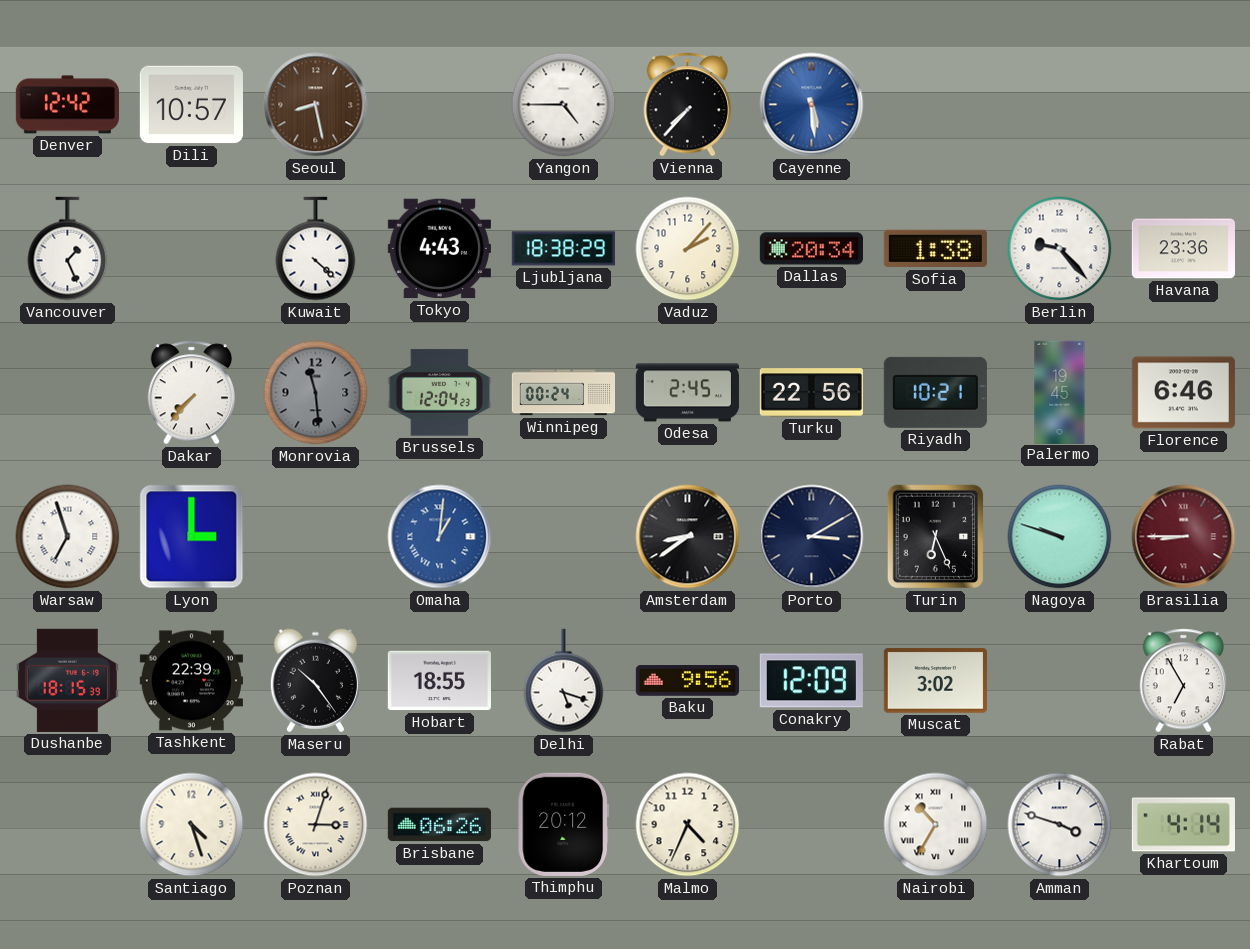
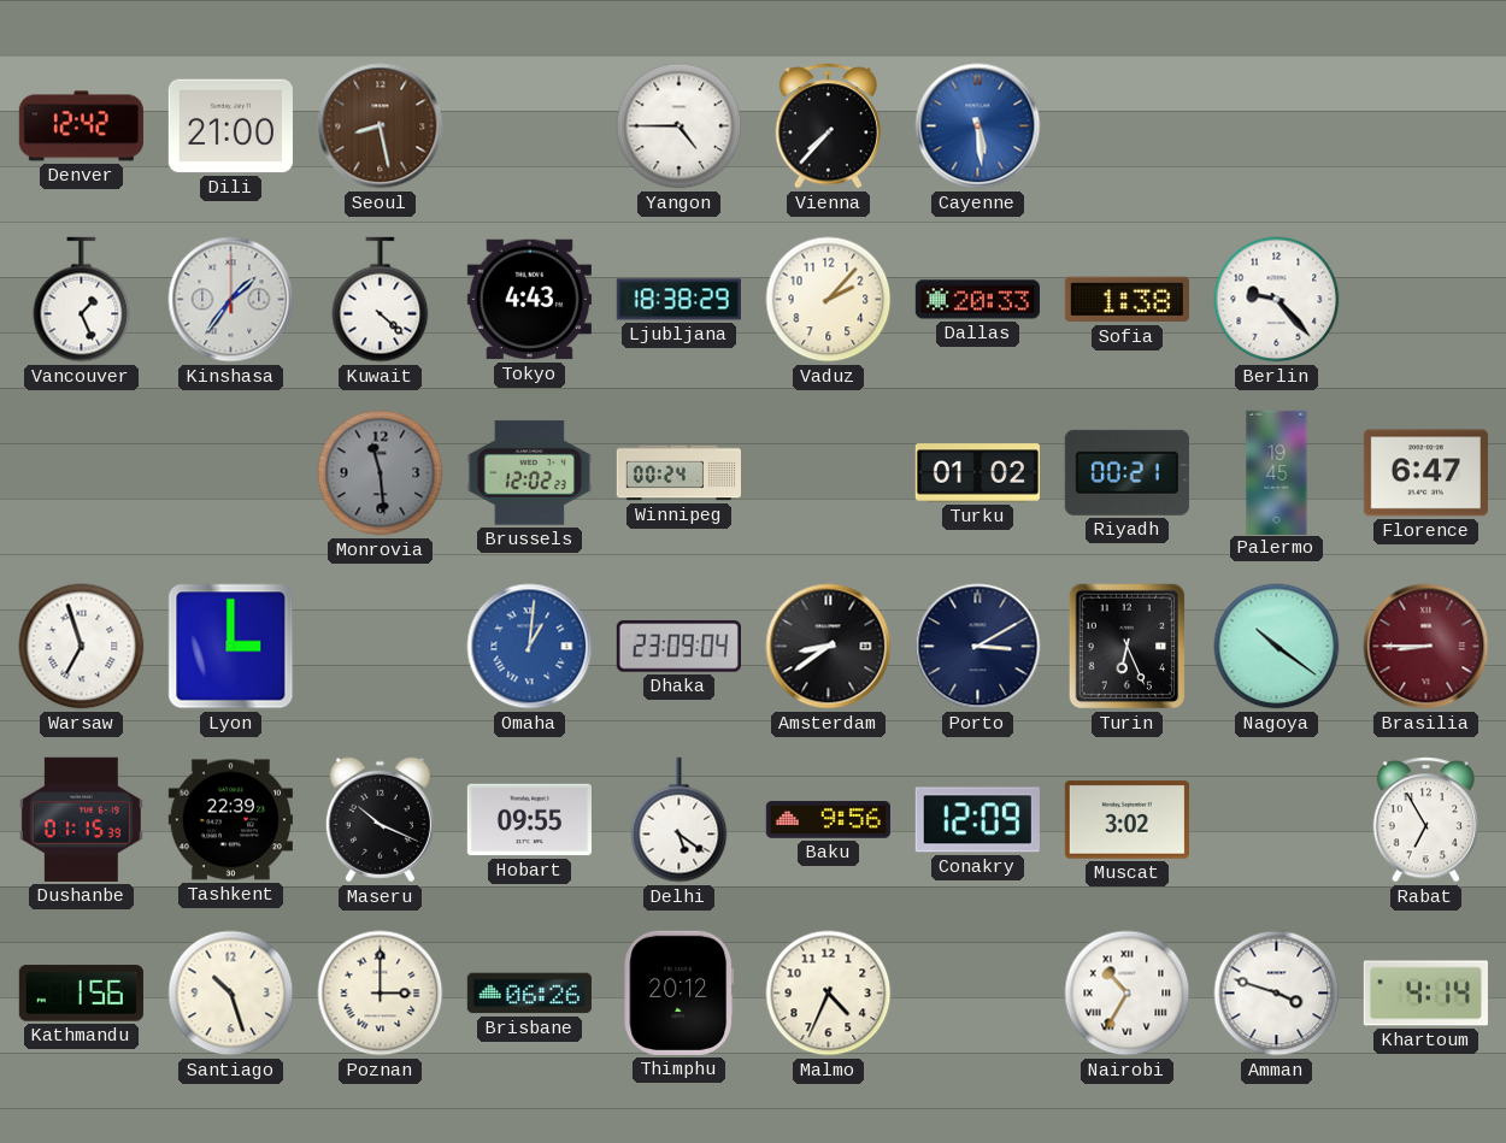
Dili: 10:57 -> 21:00 (230, 126)
Kinshasa: none -> 1:36 (231, 300)
Dallas: 20:34 -> 20:33 (977, 300)
Havana: 23:36 -> none (1183, 249)
Dakar: 7:37 -> none (191, 393)
Brussels: 12:04 -> 12:02 (529, 473)
Odesa: 2:45 -> none (687, 393)
Turku: 22:56 -> 01:02 (977, 473)
Riyadh: 10:21 -> 00:21 (1126, 472)
Florence: 6:46 -> 6:47 (1425, 473)
Dhaka: none -> 23:09 (678, 647)
Nagoya: 9:48 -> 10:21 (1277, 647)
Dushanbe: 18:15 -> 01:15 (81, 819)
Maseru: 10:24 -> 10:19 (380, 820)
Hobart: 18:55 -> 09:55 (529, 820)
Delhi: 5:18 -> 5:21 (680, 820)
Kathmandu: none -> 1:56 (81, 994)
Santiago: 4:27 -> 10:27 (231, 994)
Poznan: 3:03 -> 3:00 (381, 994)
